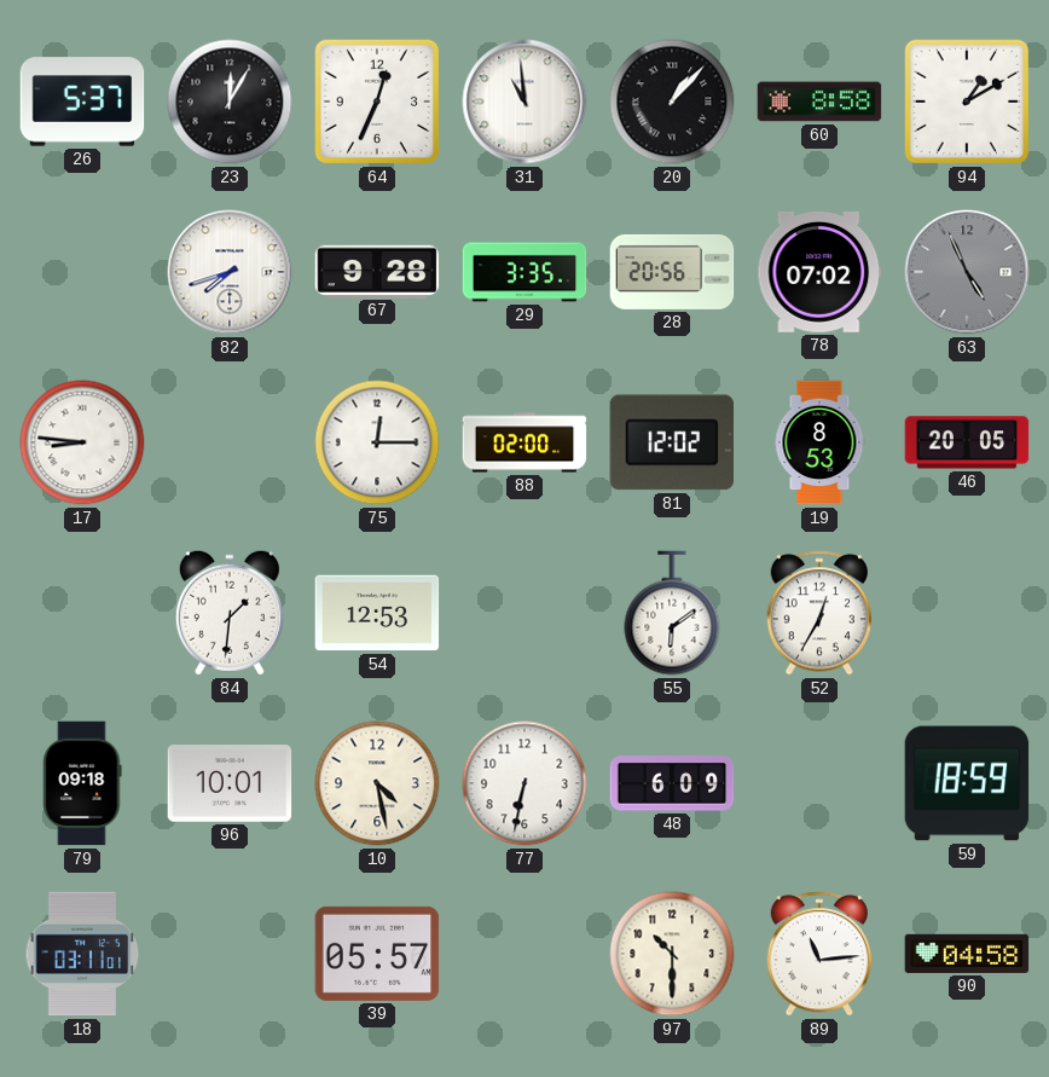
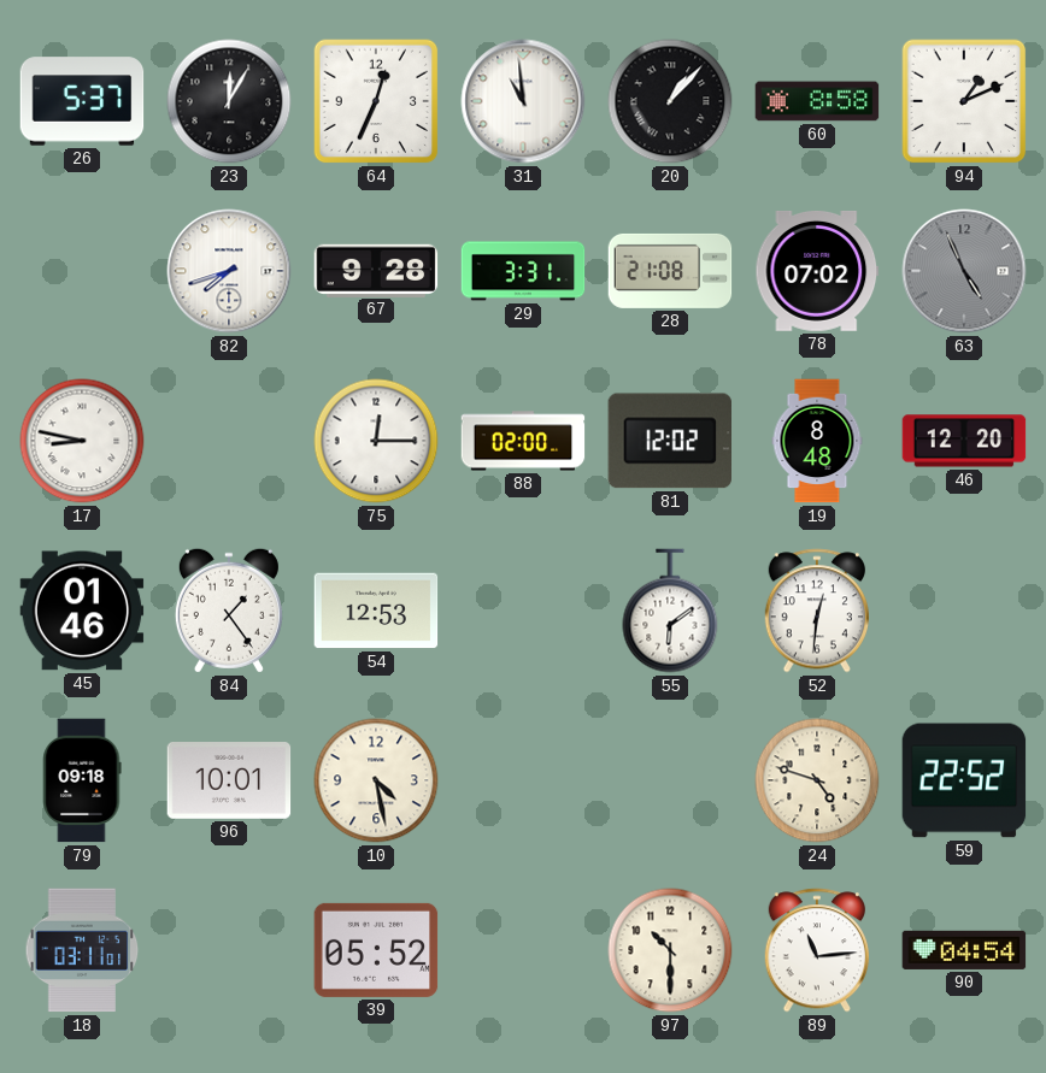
94: 1:10 -> 1:11 (964, 101)
29: 3:35 -> 3:31 (523, 271)
28: 20:56 -> 21:08 (670, 271)
17: 8:46 -> 8:47 (82, 441)
19: 8:53 -> 8:48 (817, 441)
46: 20:05 -> 12:20 (964, 441)
45: none -> 01:46 (82, 611)
84: 1:31 -> 1:24 (229, 611)
52: 12:35 -> 12:31 (816, 611)
77: 6:32 -> none (524, 783)
48: 6:09 -> none (672, 783)
24: none -> 4:48 (817, 780)
59: 18:59 -> 22:52 (964, 780)
39: 05:57 -> 05:52 (376, 950)
90: 04:58 -> 04:54 (964, 950)
